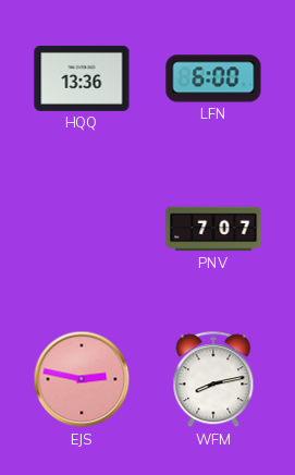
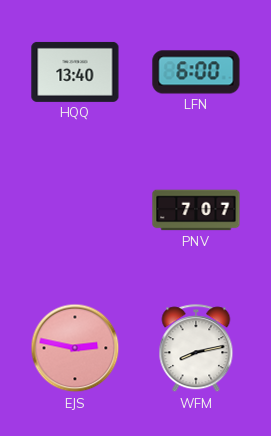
HQQ: 13:36 -> 13:40 (75, 72)
